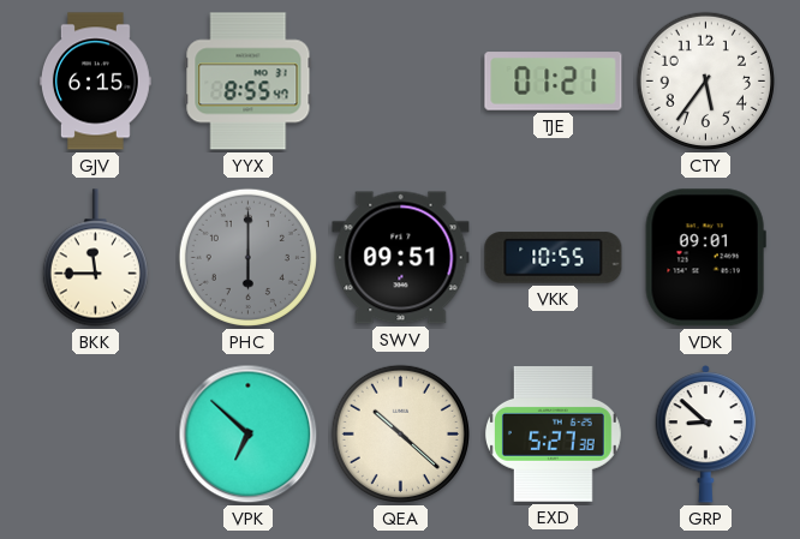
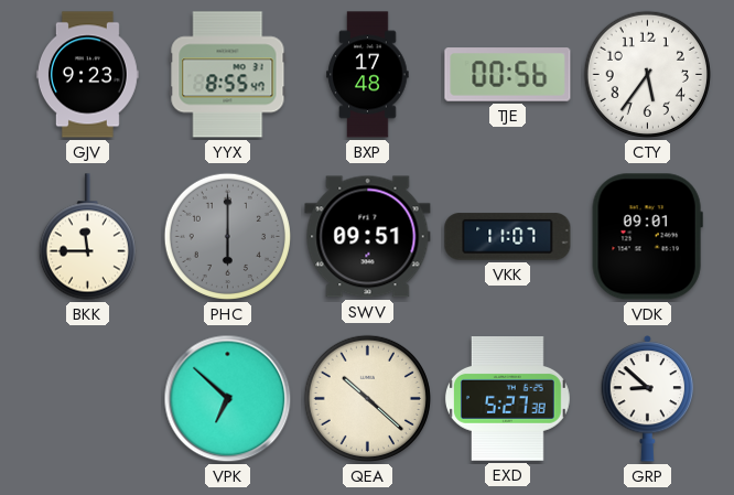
GJV: 6:15 -> 9:23 (87, 75)
BXP: none -> 17:48 (368, 75)
TJE: 01:21 -> 00:56 (508, 75)
VKK: 10:55 -> 11:07 (508, 237)
